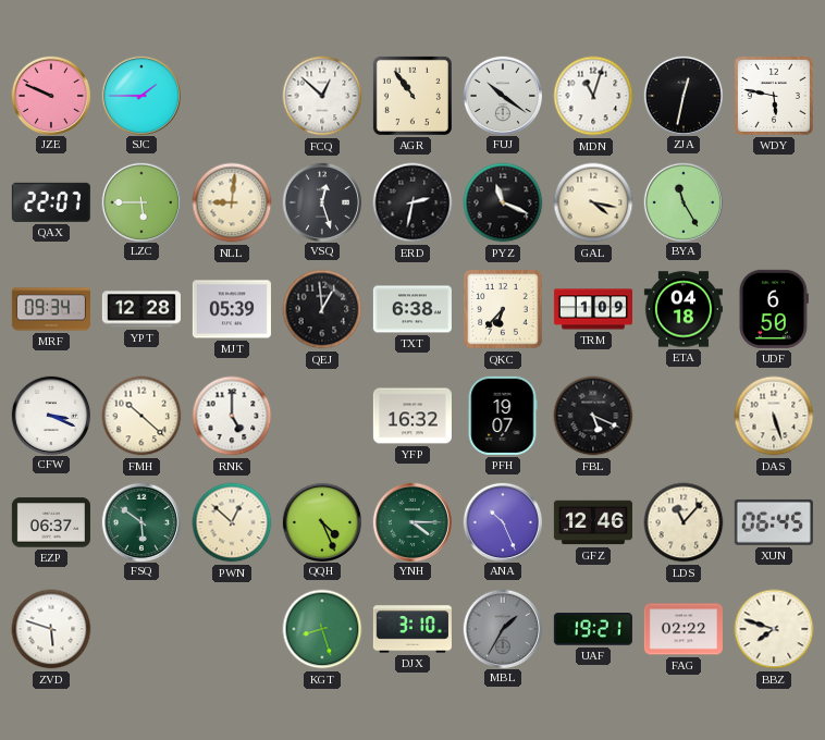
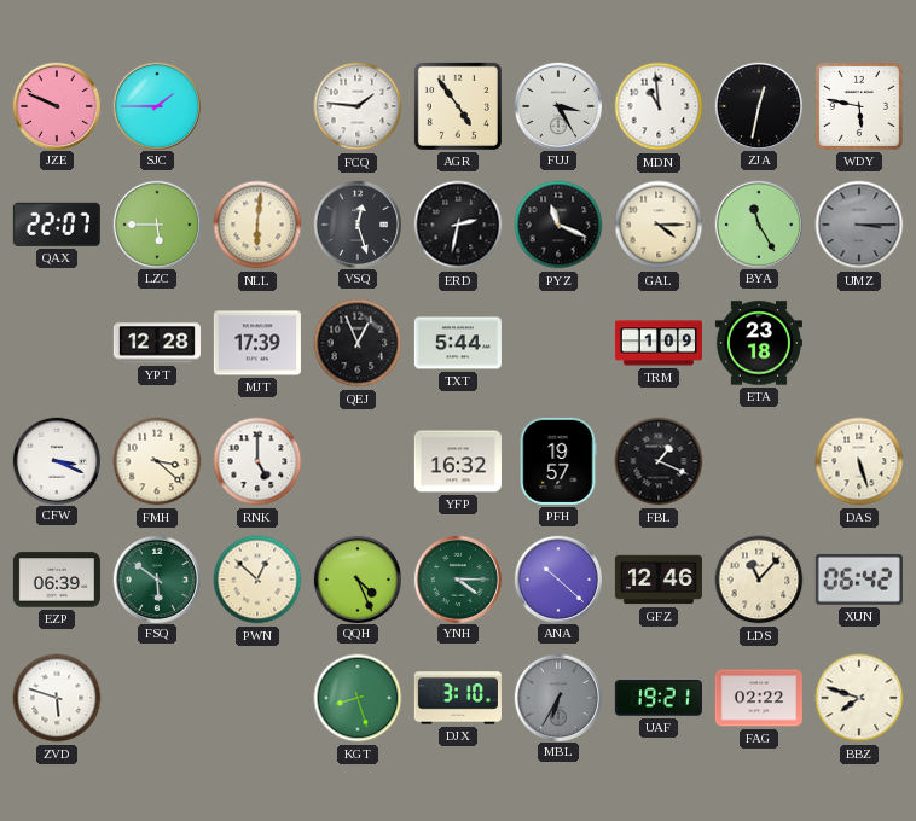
FCQ: 12:52 -> 1:46 (358, 106)
AGR: 10:54 -> 4:54 (458, 106)
FUJ: 10:21 -> 3:25 (557, 105)
MDN: 11:03 -> 10:59 (659, 106)
NLL: 9:01 -> 6:01 (257, 225)
GAL: 4:17 -> 4:15 (659, 225)
UMZ: none -> 3:15 (859, 225)
MRF: 09:34 -> none (51, 309)
MJT: 05:39 -> 17:39 (257, 343)
QEJ: 12:59 -> 12:56 (358, 343)
TXT: 6:38 -> 5:44 (458, 343)
QKC: 6:37 -> none (503, 309)
ETA: 04:18 -> 23:18 (759, 343)
UDF: 6:50 -> none (774, 309)
FMH: 10:22 -> 3:22 (157, 461)
PFH: 19:07 -> 19:57 (558, 461)
FBL: 5:19 -> 1:19 (659, 461)
EZP: 06:37 -> 06:39 (57, 580)
ANA: 10:26 -> 10:22 (557, 578)
XUN: 06:45 -> 06:42 (859, 580)
MBL: 1:35 -> 6:35 (557, 697)
